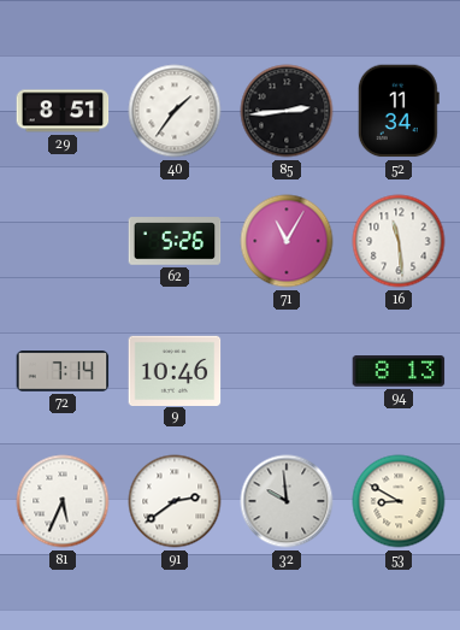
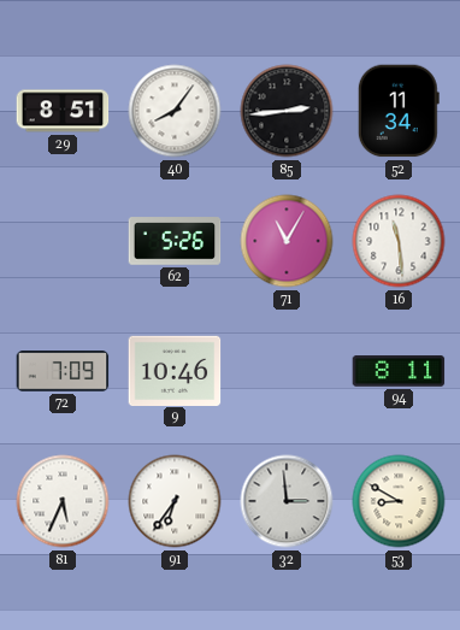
40: 1:36 -> 8:06 (175, 111)
72: 7:14 -> 7:09 (63, 371)
94: 8:13 -> 8:11 (399, 371)
91: 2:39 -> 6:36 (175, 501)
32: 9:59 -> 2:59 (287, 501)
